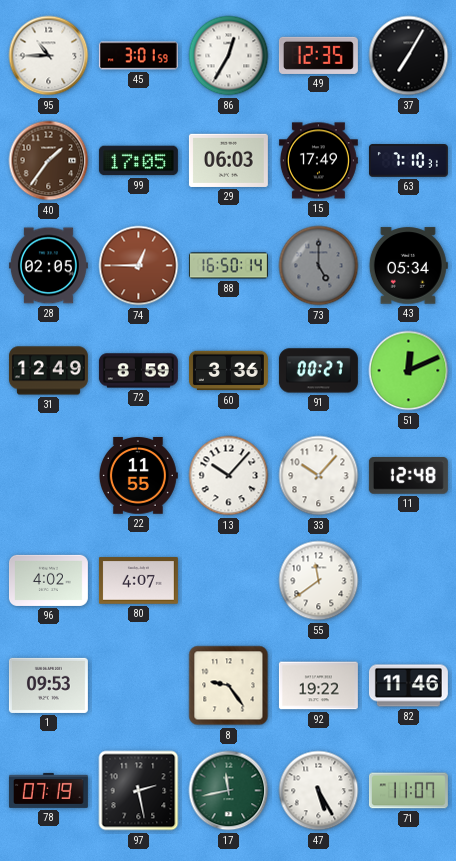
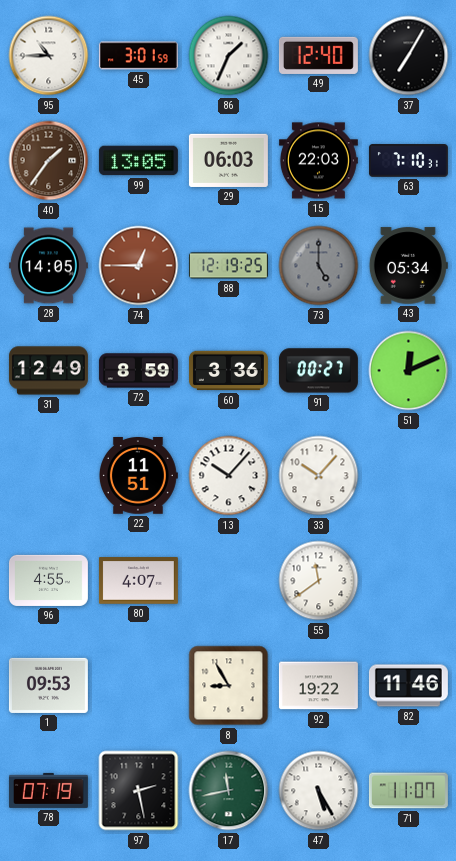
86: 12:35 -> 1:34 (229, 56)
49: 12:35 -> 12:40 (318, 55)
99: 17:05 -> 13:05 (138, 161)
15: 17:49 -> 22:03 (318, 161)
28: 02:05 -> 14:05 (48, 266)
88: 16:50 -> 12:19 (228, 266)
22: 11:55 -> 11:51 (138, 476)
11: 12:48 -> none (408, 476)
96: 4:02 -> 4:55 (48, 580)
8: 9:24 -> 8:55 (229, 686)
